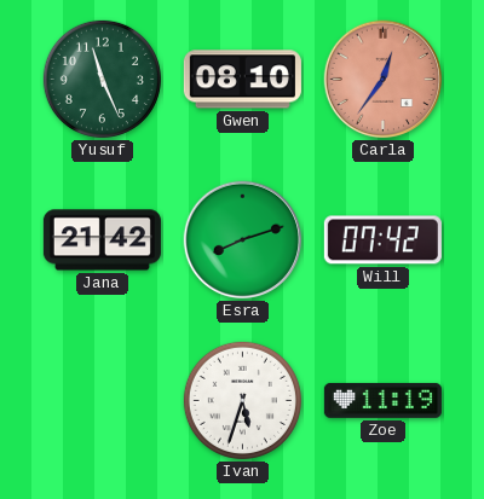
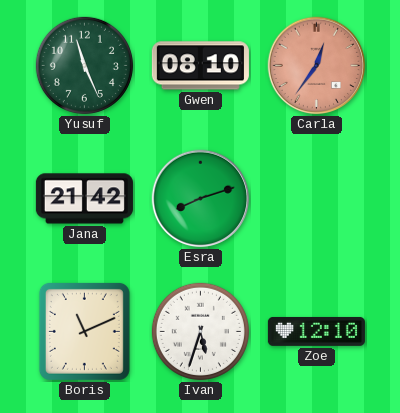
Will: 07:42 -> none (382, 240)
Boris: none -> 11:11 (84, 331)
Zoe: 11:19 -> 12:10 (316, 331)
